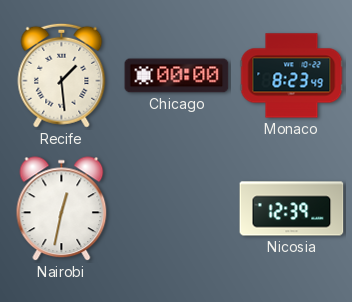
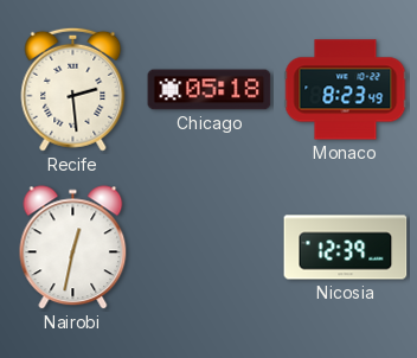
Recife: 1:29 -> 2:29 (73, 89)
Chicago: 00:00 -> 05:18 (210, 90)
